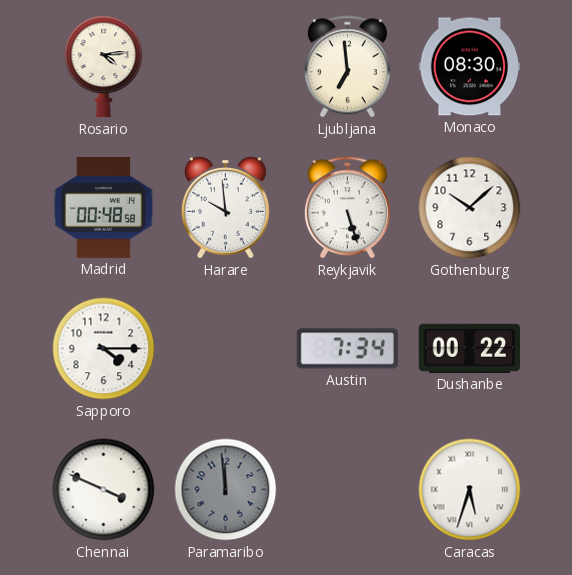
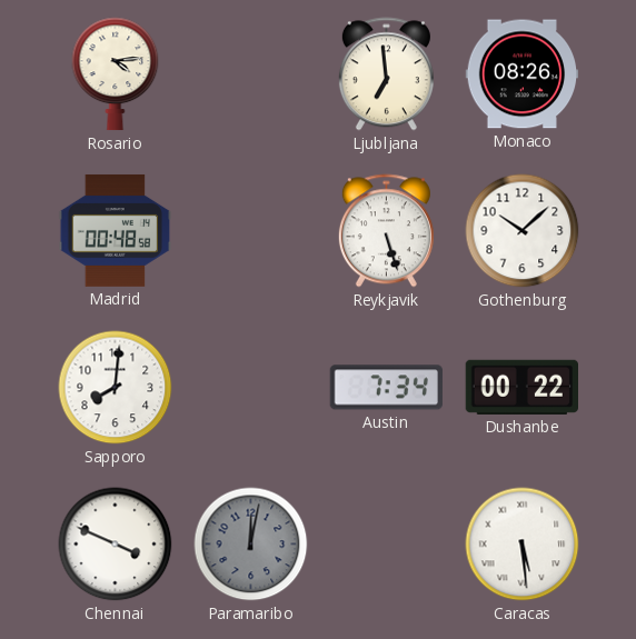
Monaco: 08:30 -> 08:26 (523, 74)
Harare: 9:59 -> none (226, 208)
Sapporo: 4:15 -> 8:01 (116, 388)
Paramaribo: 11:59 -> 12:02 (251, 545)
Caracas: 5:33 -> 5:29 (523, 545)
